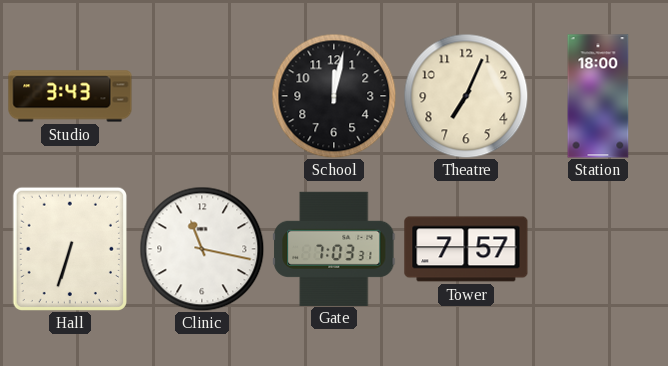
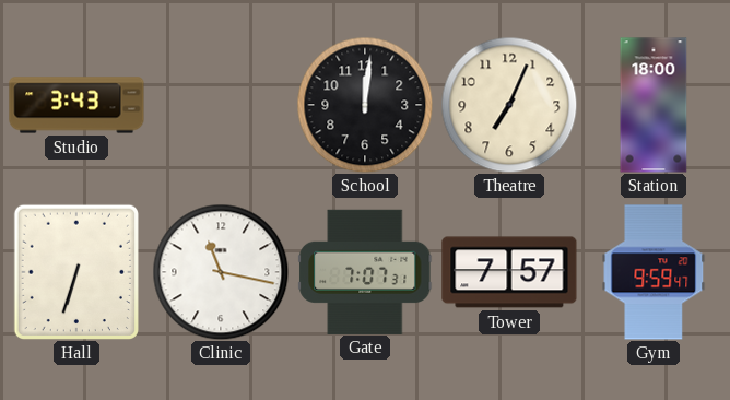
School: 12:02 -> 12:01 (365, 105)
Gate: 7:03 -> 7:07 (365, 271)
Gym: none -> 9:59 (654, 272)
